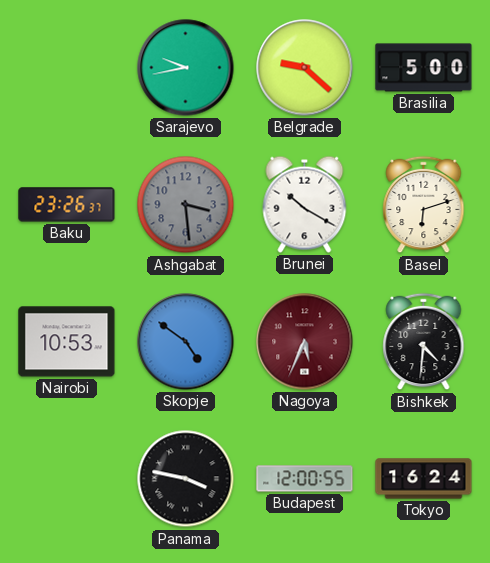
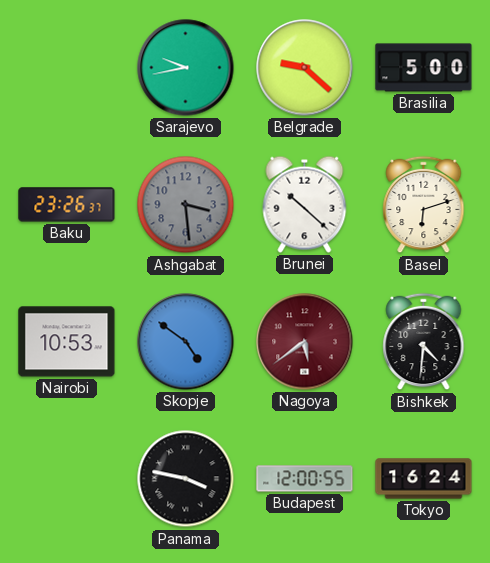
Brunei: 10:20 -> 10:22 (305, 204)
Nagoya: 5:34 -> 5:39 (305, 342)
